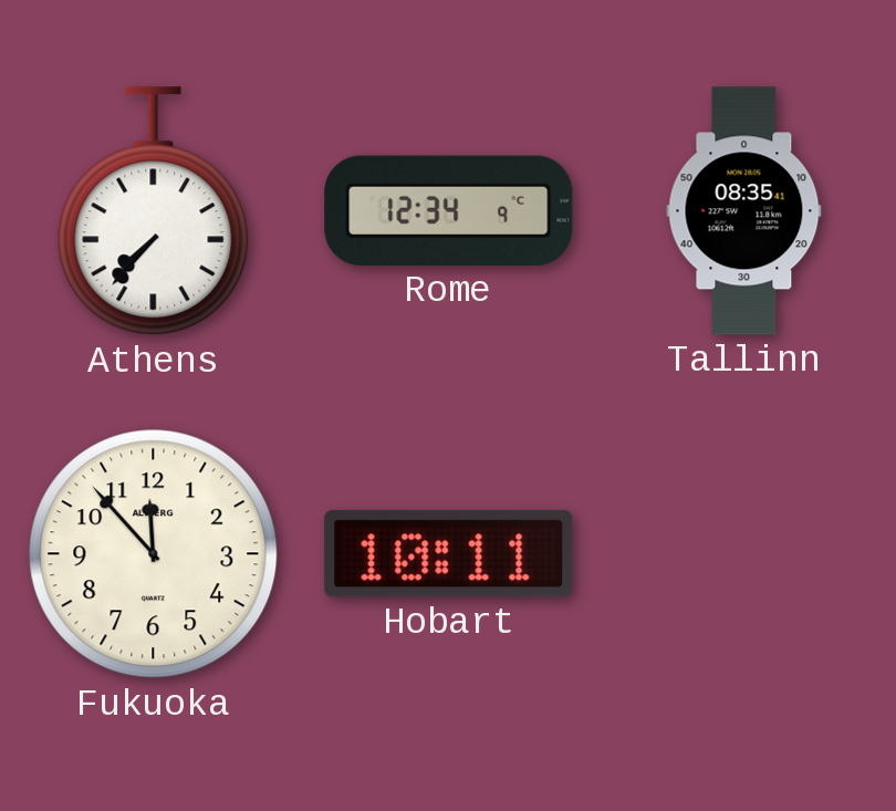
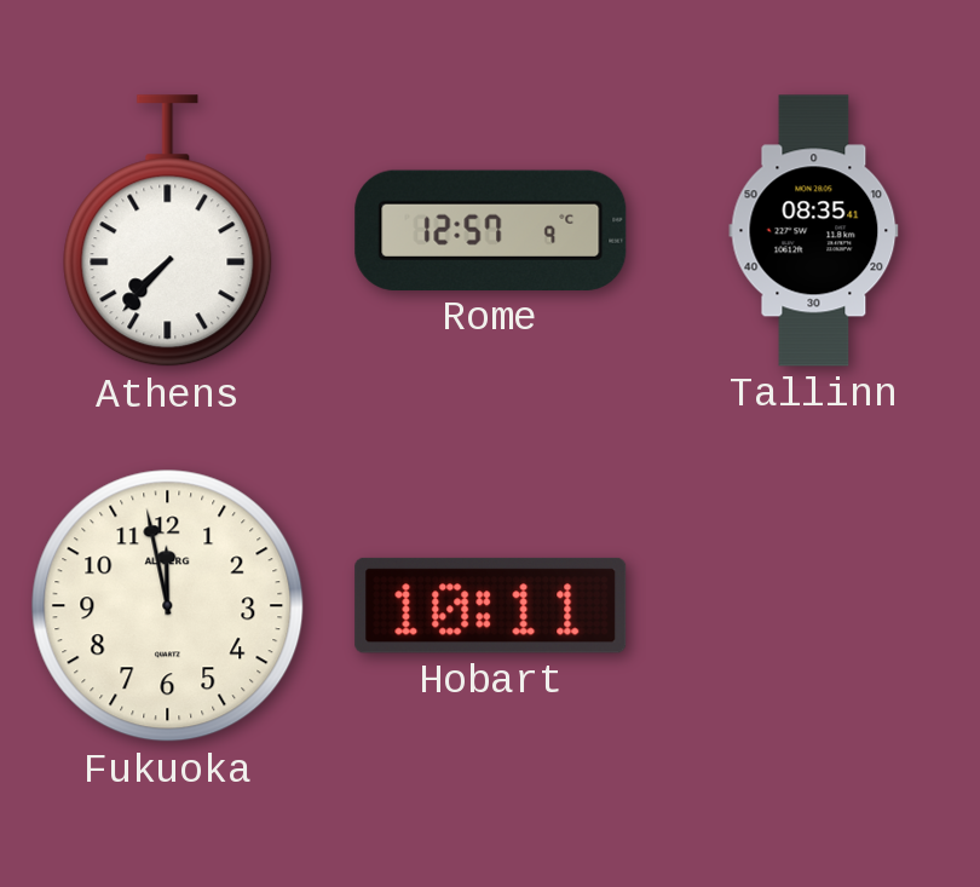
Rome: 12:34 -> 12:57 (491, 230)
Fukuoka: 11:53 -> 11:58 (168, 606)
